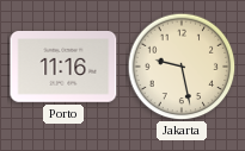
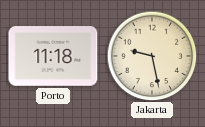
Porto: 11:16 -> 11:18 (53, 57)
